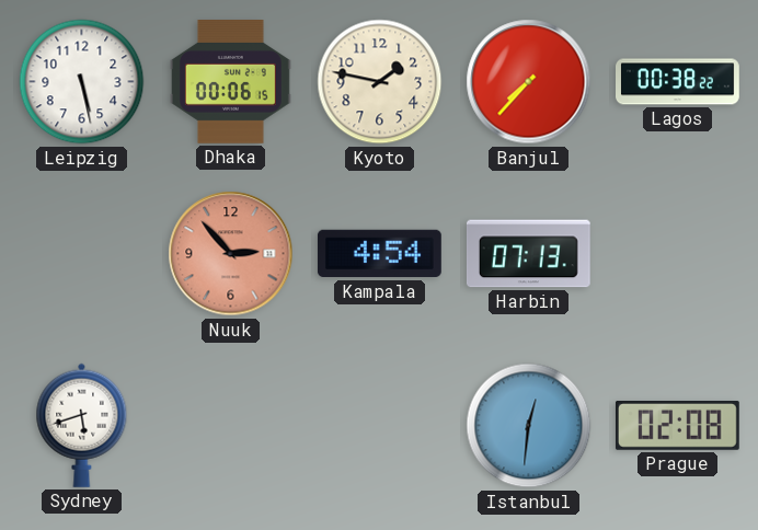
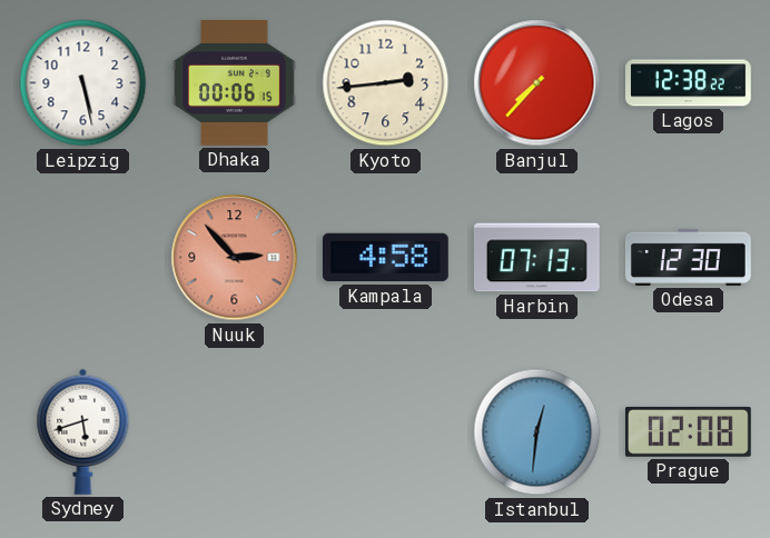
Kyoto: 1:47 -> 2:44 (386, 83)
Lagos: 00:38 -> 12:38 (689, 83)
Kampala: 4:54 -> 4:58 (385, 258)
Odesa: none -> 12:30 (689, 257)
